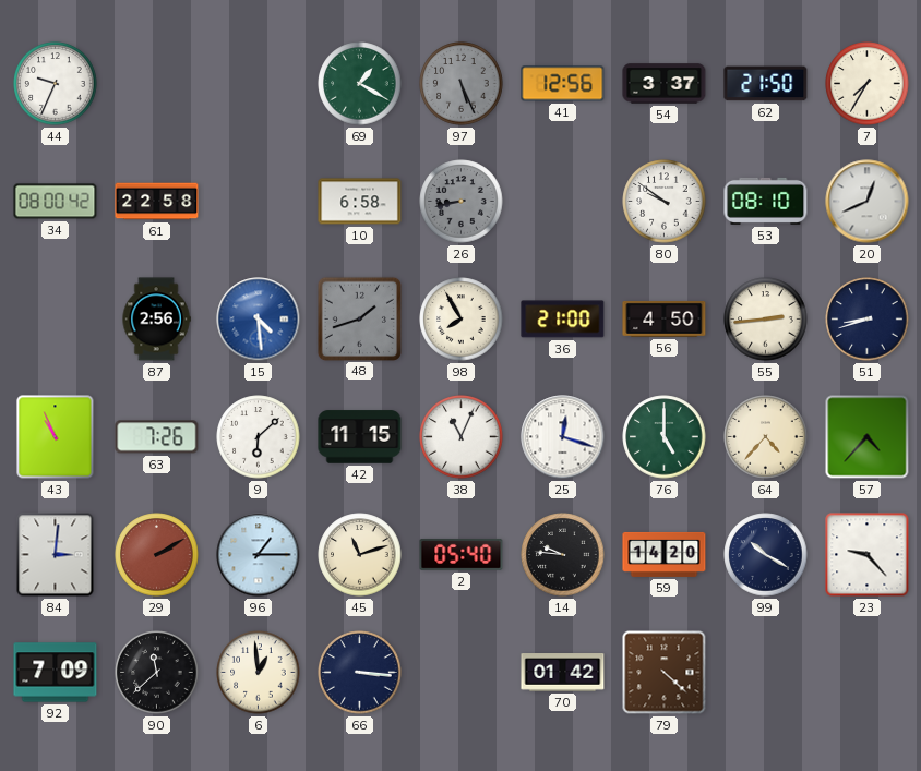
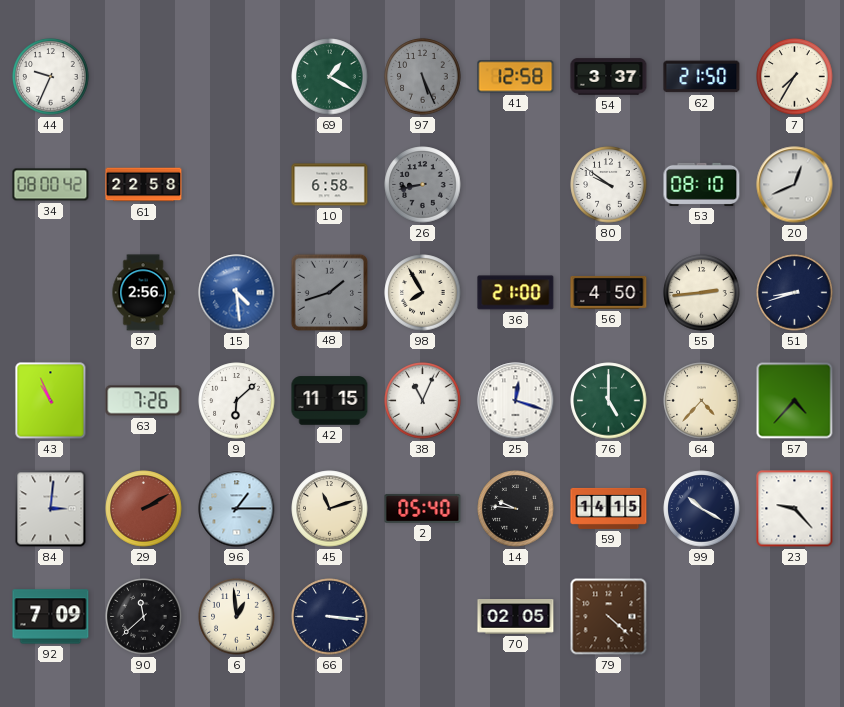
41: 12:56 -> 12:58 (516, 77)
59: 14:20 -> 14:15 (609, 508)
70: 01:42 -> 02:05 (516, 617)
